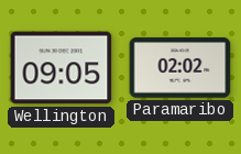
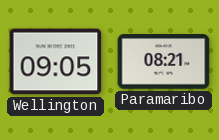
Paramaribo: 02:02 -> 08:21 (164, 62)
